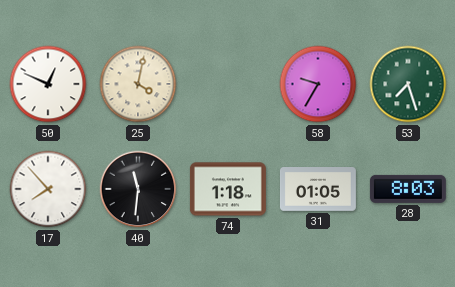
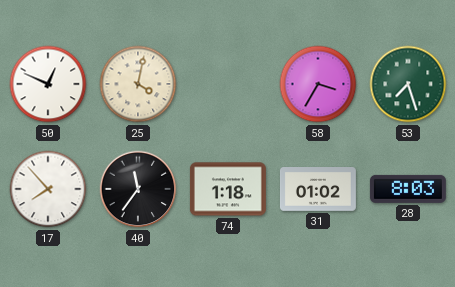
58: 9:35 -> 3:35 (318, 84)
40: 11:31 -> 11:36 (138, 189)
31: 01:05 -> 01:02 (318, 190)
